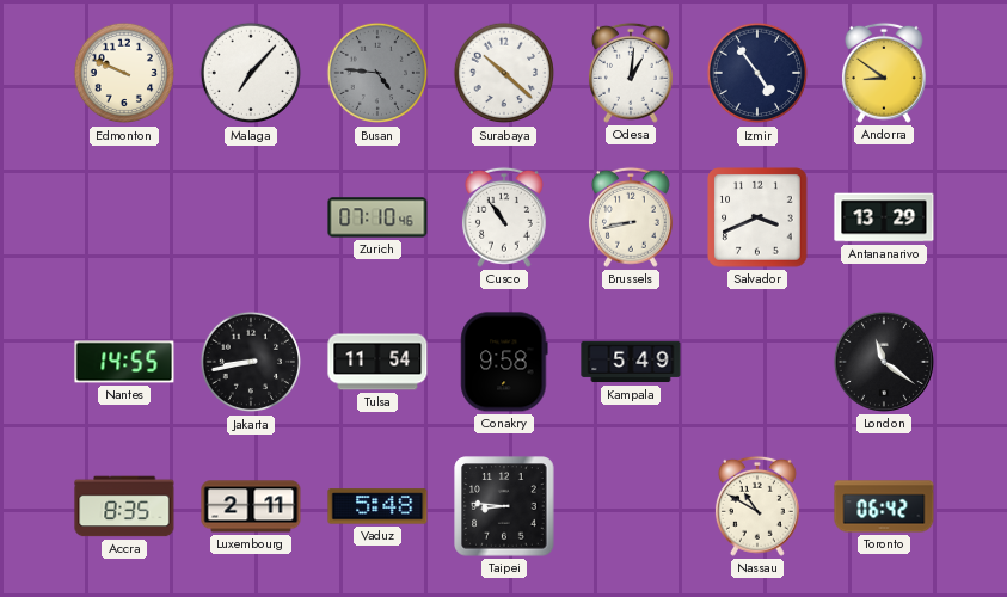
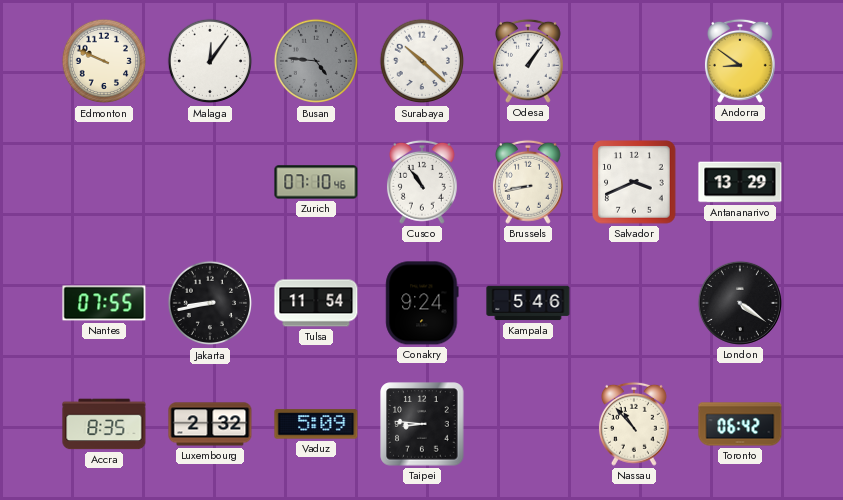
Malaga: 7:07 -> 12:06 (210, 61)
Odesa: 1:01 -> 1:06 (528, 61)
Izmir: 4:54 -> none (757, 73)
Nantes: 14:55 -> 07:55 (104, 303)
Conakry: 9:58 -> 9:24 (422, 303)
Kampala: 5:49 -> 5:46 (528, 303)
London: 11:21 -> 4:21 (740, 303)
Luxembourg: 2:11 -> 2:32 (210, 424)
Vaduz: 5:48 -> 5:09 (316, 424)
Nassau: 10:50 -> 10:53 (634, 424)
